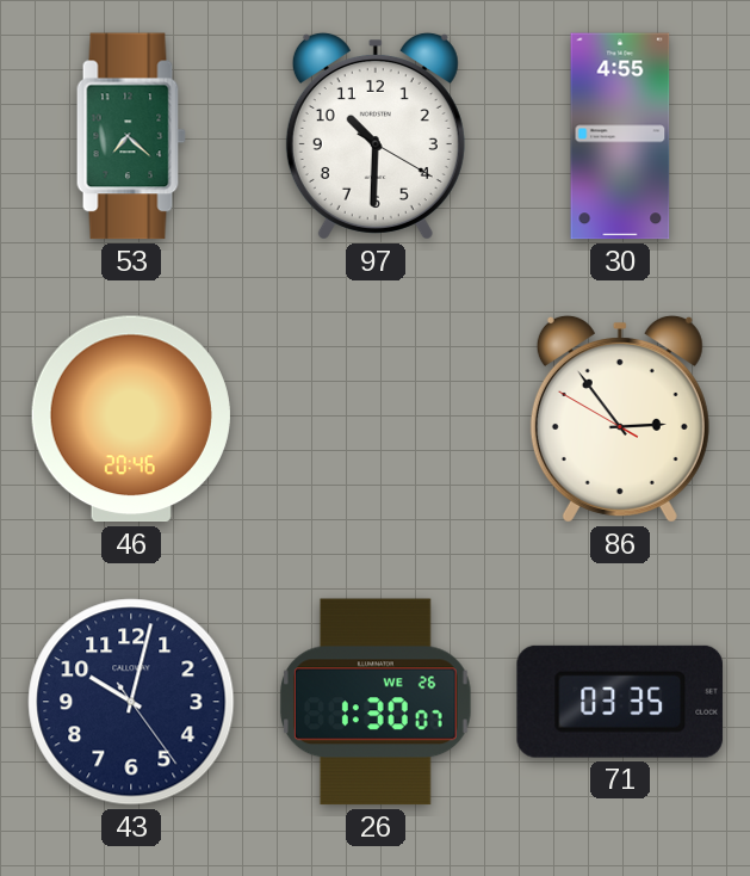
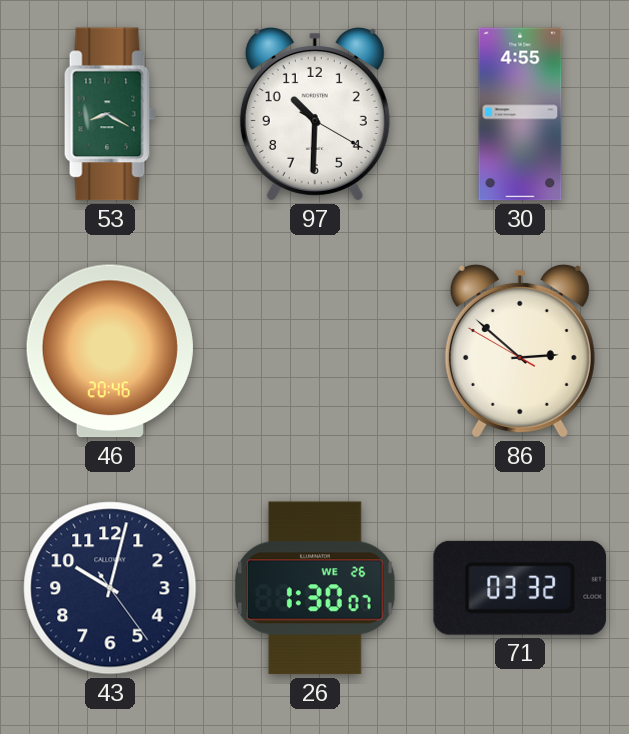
53: 7:22 -> 8:20 (110, 114)
86: 2:53 -> 2:51 (520, 351)
71: 03:35 -> 03:32 (520, 588)
